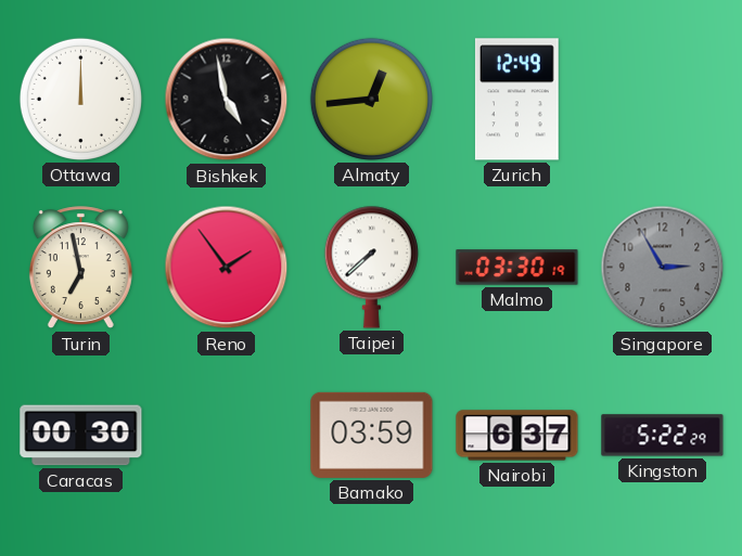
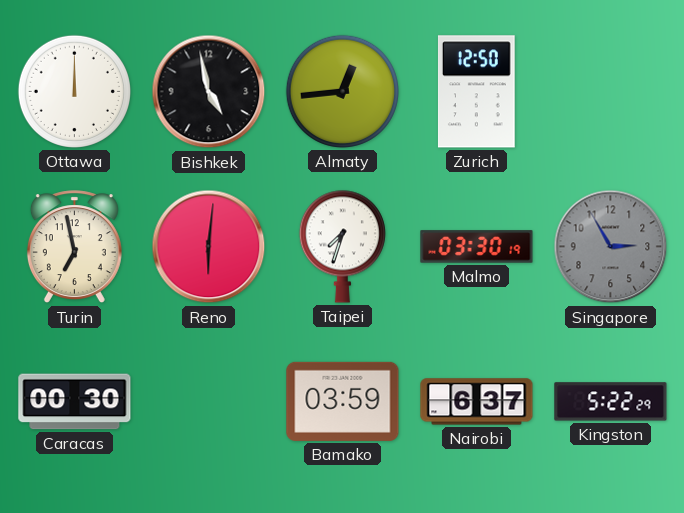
Zurich: 12:49 -> 12:50 (476, 92)
Reno: 1:54 -> 6:01 (209, 247)
Taipei: 7:38 -> 7:33 (342, 246)
